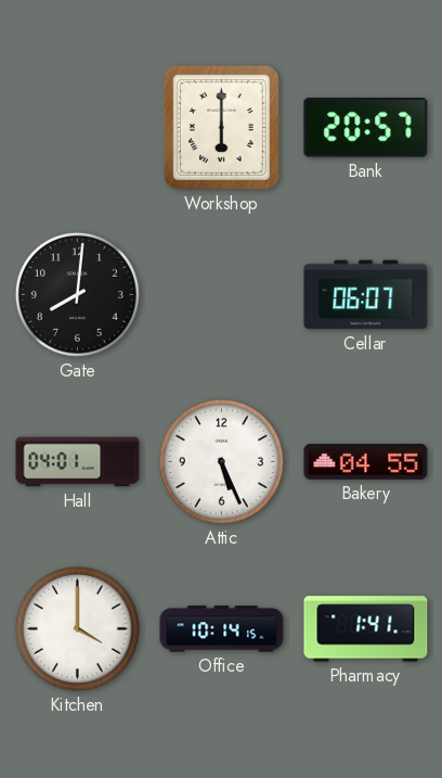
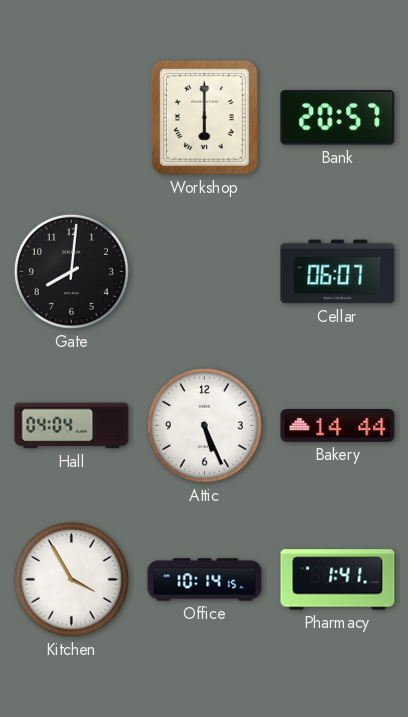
Hall: 04:01 -> 04:04 (72, 426)
Bakery: 04:55 -> 14:44 (338, 425)
Kitchen: 4:00 -> 3:55 (71, 579)
